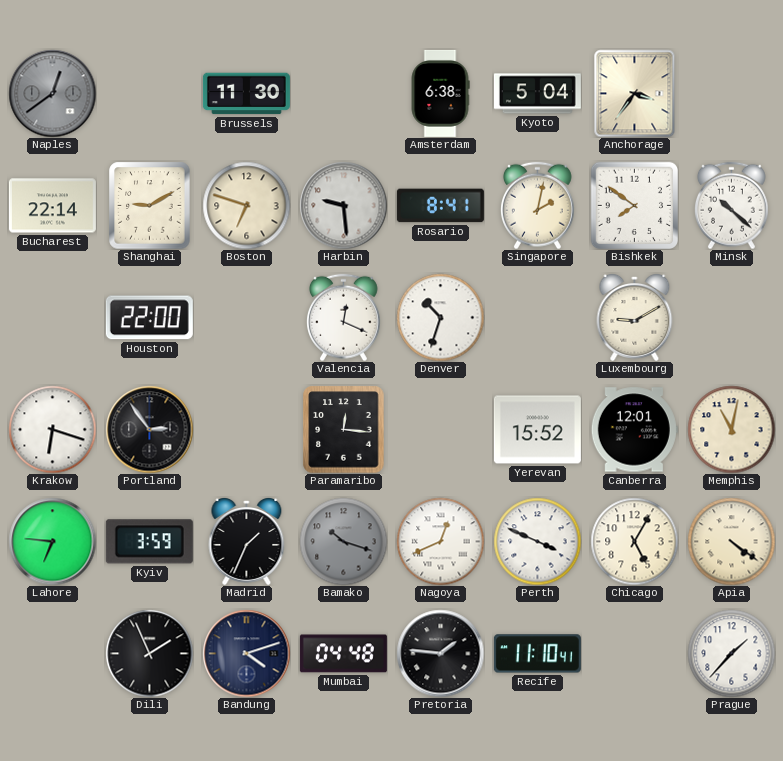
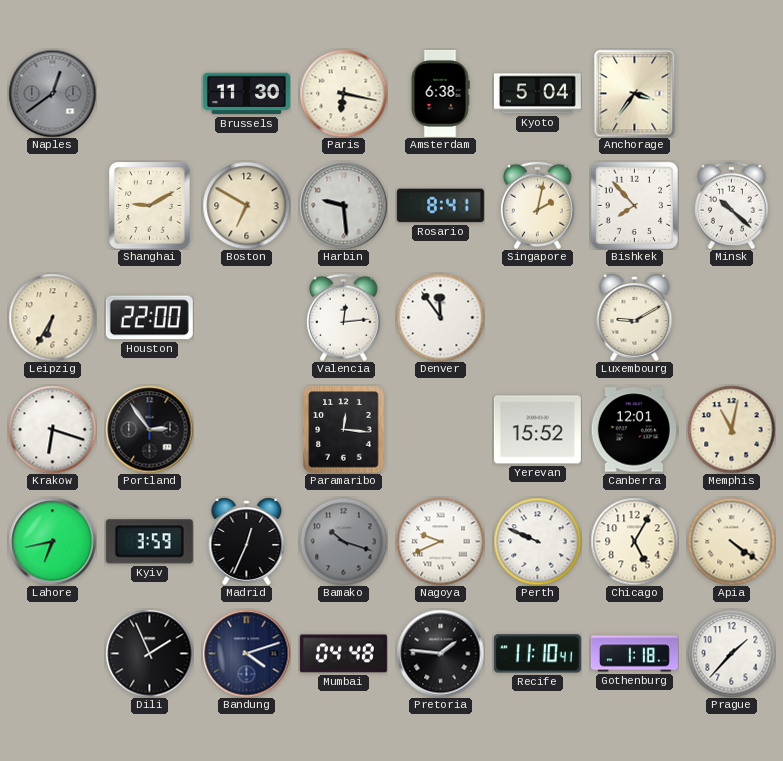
Paris: none -> 6:17 (343, 93)
Bucharest: 22:14 -> none (52, 206)
Boston: 6:48 -> 6:50 (246, 205)
Bishkek: 7:51 -> 7:53 (634, 205)
Leipzig: none -> 6:35 (52, 317)
Valencia: 12:19 -> 12:14 (343, 317)
Denver: 10:33 -> 11:54 (440, 317)
Lahore: 6:46 -> 6:43 (52, 541)
Madrid: 1:34 -> 12:34 (247, 542)
Nagoya: 12:41 -> 9:41 (440, 541)
Perth: 3:49 -> 9:49 (537, 541)
Gothenburg: none -> 1:18 (634, 654)
